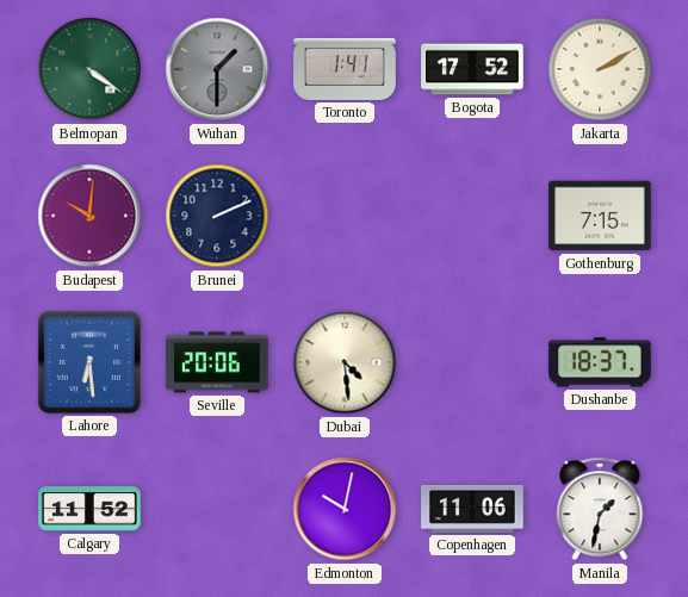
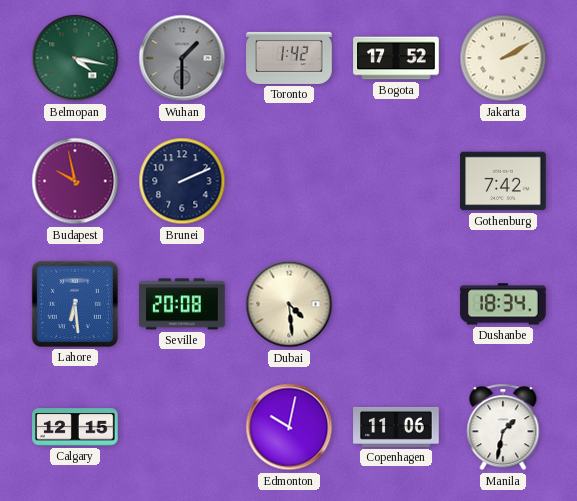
Belmopan: 4:21 -> 4:17 (75, 58)
Toronto: 1:41 -> 1:42 (289, 58)
Budapest: 10:01 -> 9:58 (75, 181)
Gothenburg: 7:15 -> 7:42 (503, 181)
Seville: 20:06 -> 20:08 (182, 304)
Dushanbe: 18:37 -> 18:34 (503, 304)
Calgary: 11:52 -> 12:15 (75, 427)
